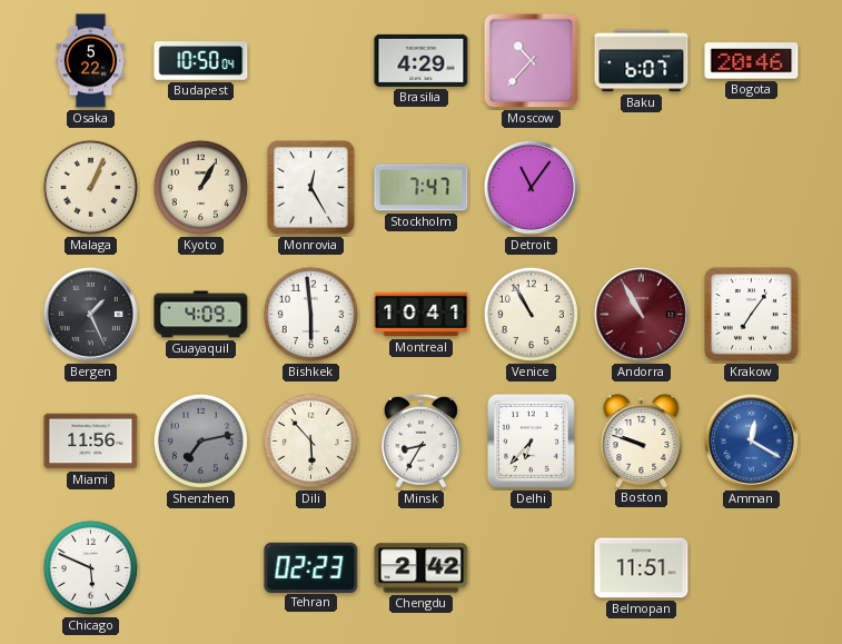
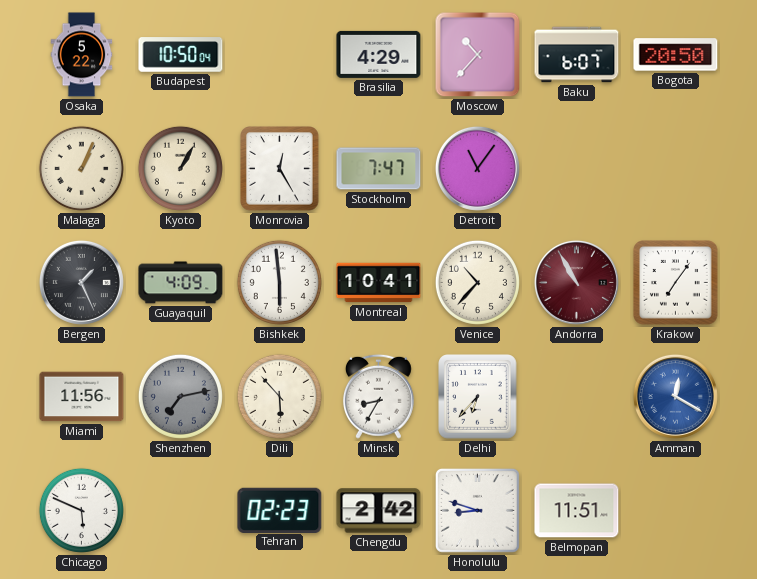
Bogota: 20:46 -> 20:50 (676, 55)
Venice: 10:55 -> 10:37 (477, 282)
Boston: 9:48 -> none (642, 440)
Honolulu: none -> 8:48 (477, 510)
